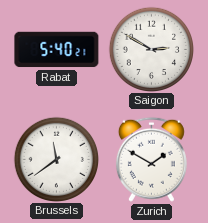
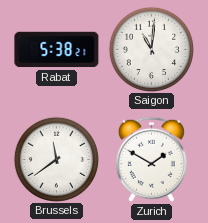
Rabat: 5:40 -> 5:38 (57, 50)
Saigon: 2:50 -> 11:01 (151, 49)
